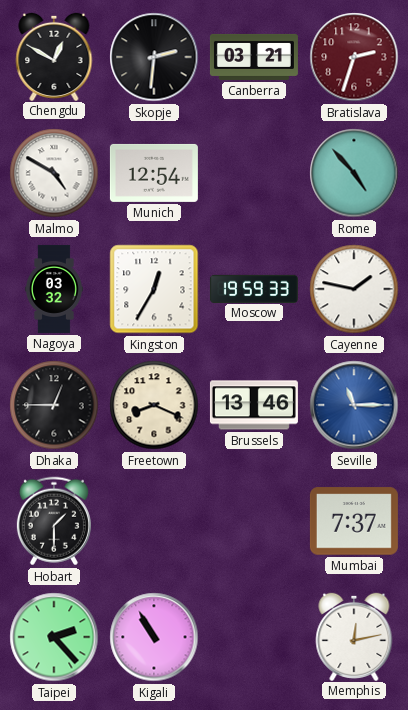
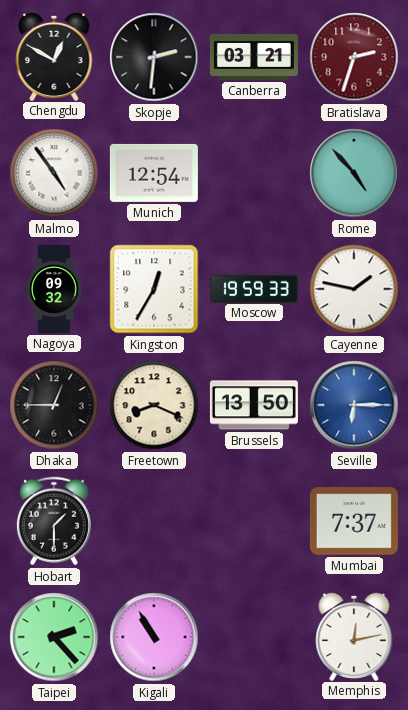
Malmo: 4:50 -> 4:54 (54, 173)
Nagoya: 03:32 -> 09:32 (54, 289)
Brussels: 13:46 -> 13:50 (254, 405)
Seville: 11:15 -> 6:15 (354, 405)
